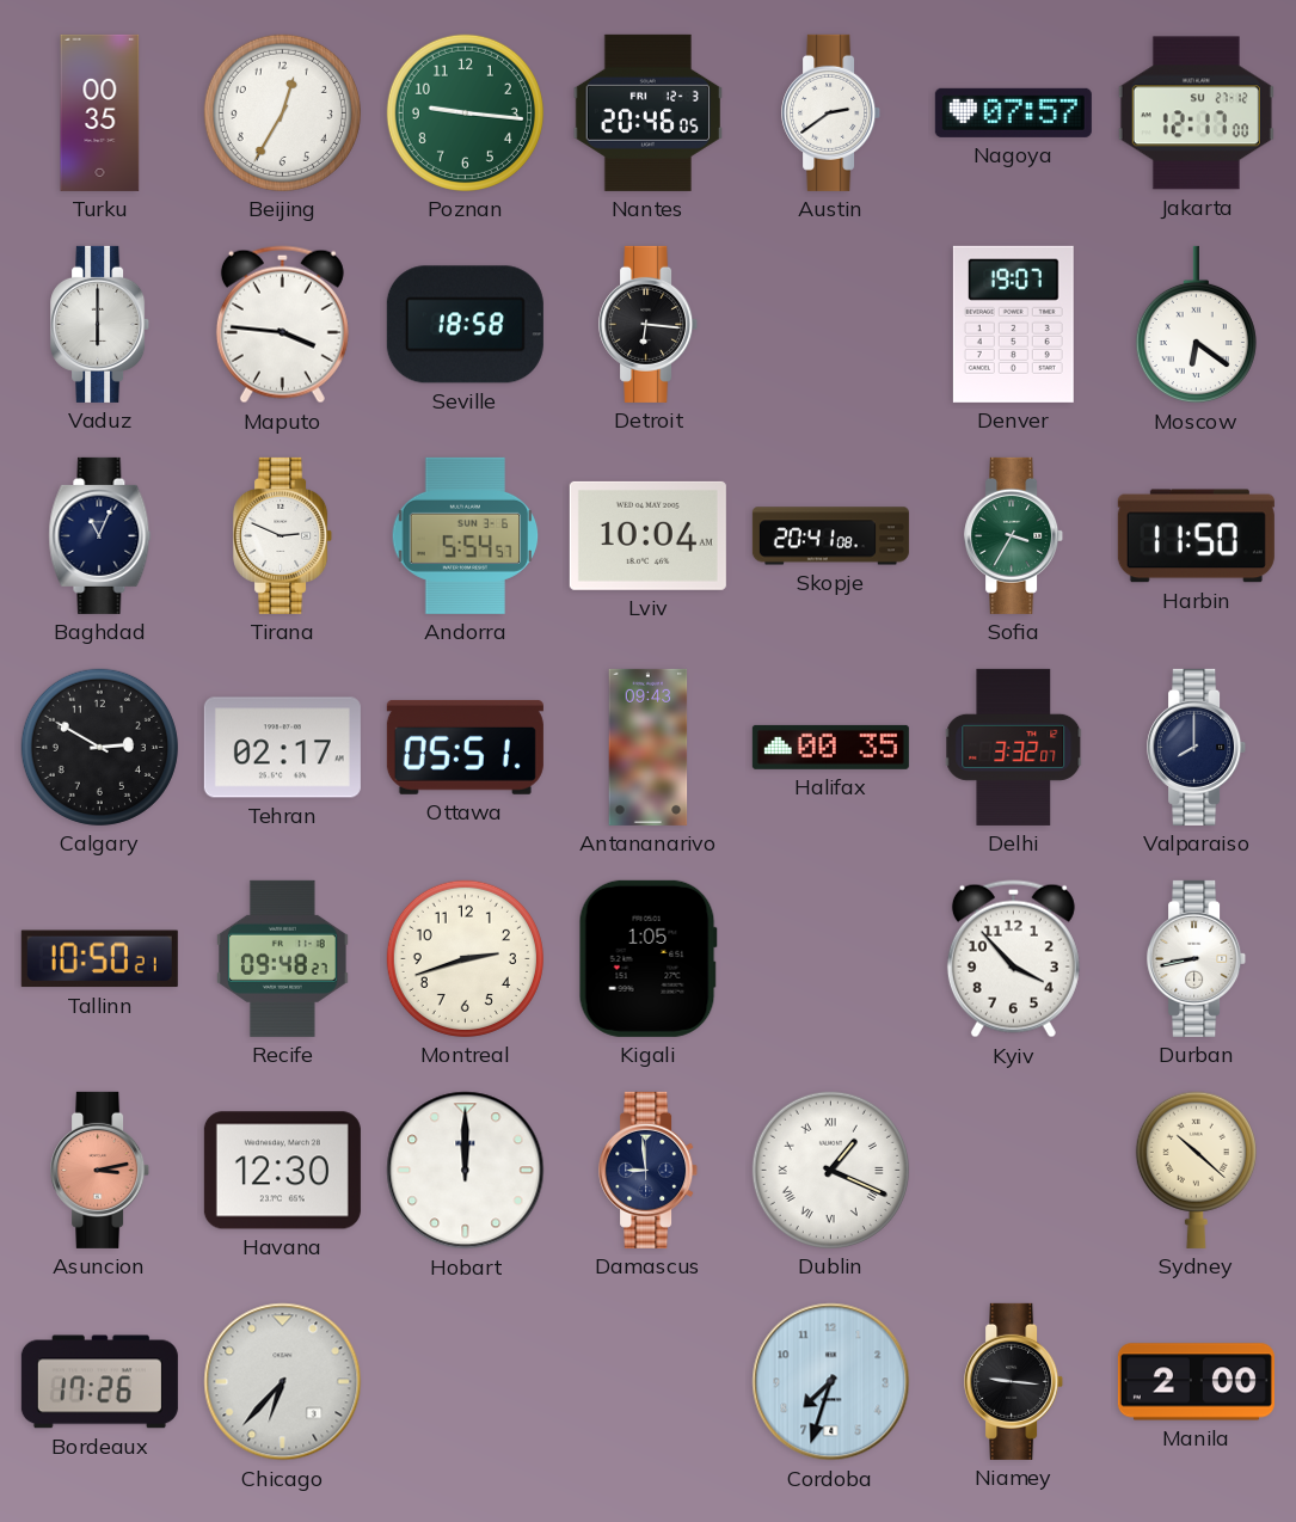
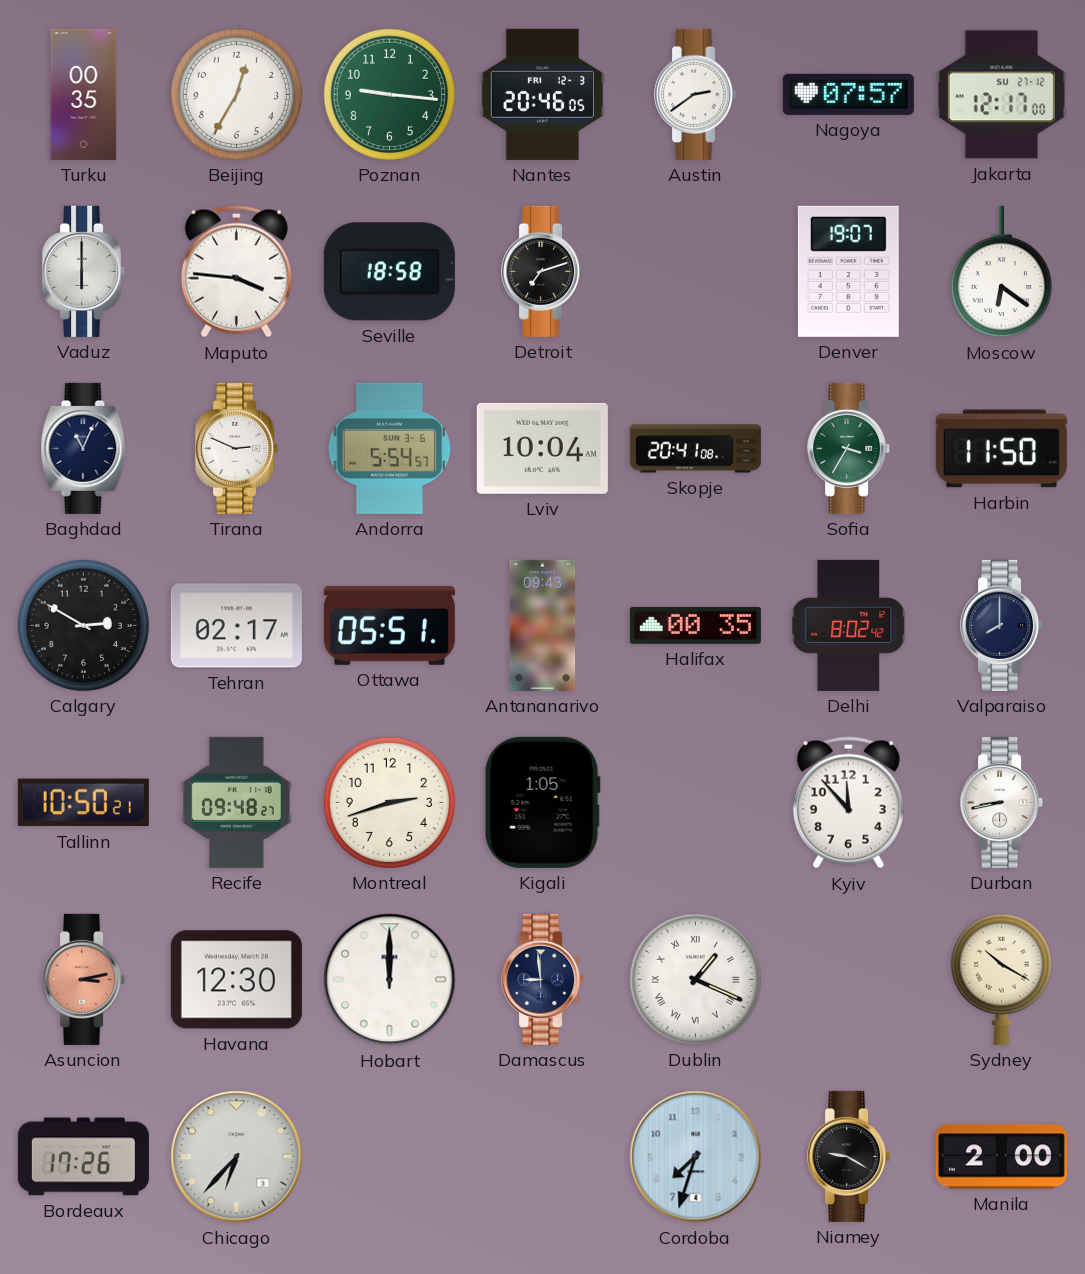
Detroit: 6:16 -> 7:12 (543, 271)
Delhi: 3:32 -> 8:02 (849, 625)
Kyiv: 3:53 -> 11:53 (848, 803)
Sydney: 10:22 -> 10:20 (1001, 979)
Niamey: 9:16 -> 9:20 (849, 1156)
